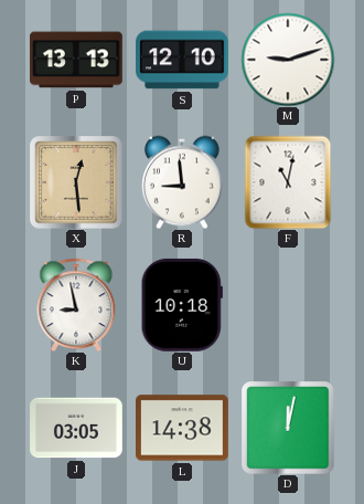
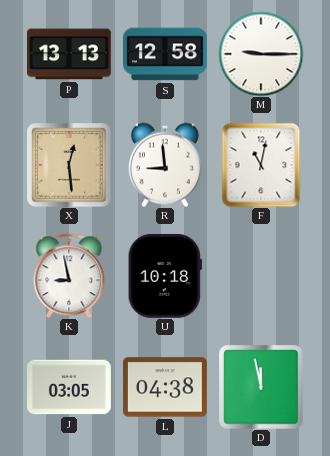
S: 12:10 -> 12:58 (166, 54)
M: 9:12 -> 9:15 (261, 54)
L: 14:38 -> 04:38 (166, 387)
D: 12:02 -> 11:58 (261, 387)
